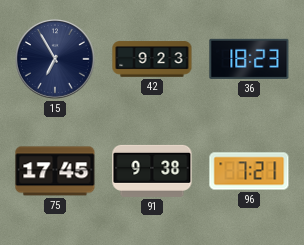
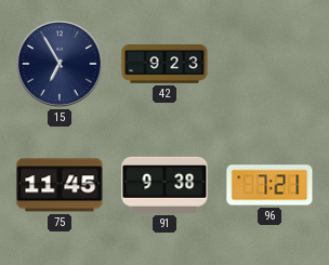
36: 18:23 -> none (249, 59)
75: 17:45 -> 11:45 (60, 185)
